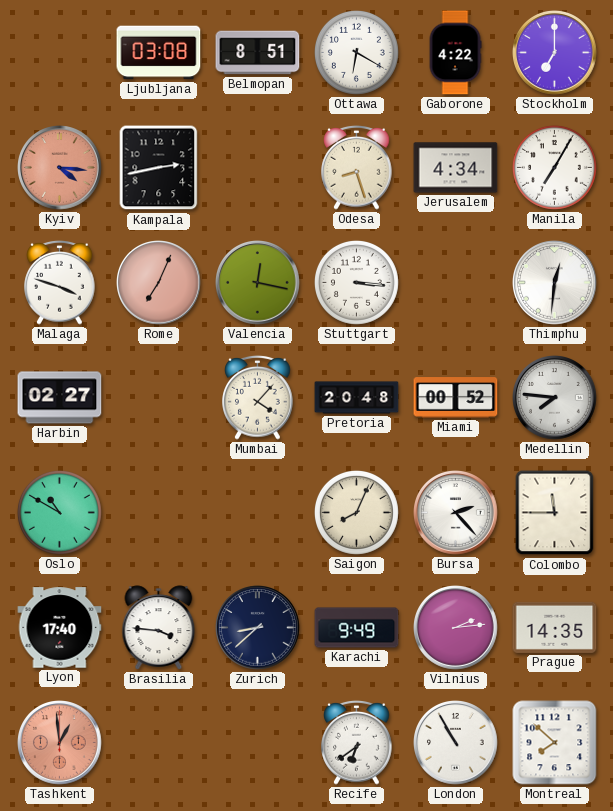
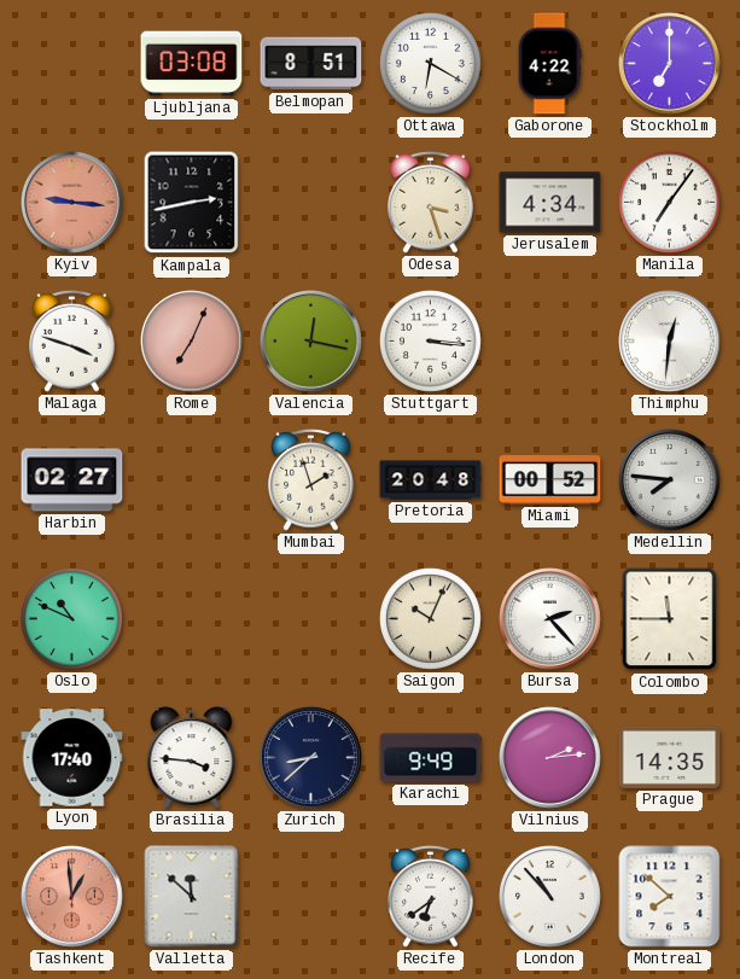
Kyiv: 4:16 -> 9:16 (72, 203)
Odesa: 8:27 -> 3:27 (431, 202)
Manila: 7:05 -> 7:06 (669, 202)
Mumbai: 4:07 -> 1:57 (311, 479)
Oslo: 10:50 -> 10:49 (71, 618)
Saigon: 8:04 -> 10:04 (430, 618)
Valletta: none -> 11:52 (192, 897)
London: 10:55 -> 10:53 (550, 897)
